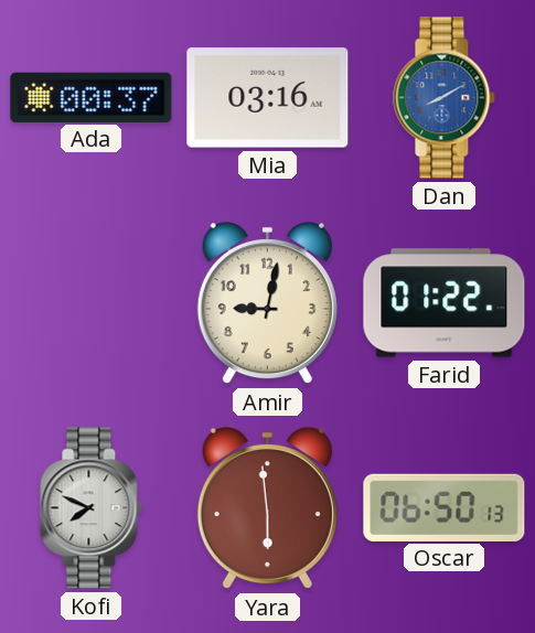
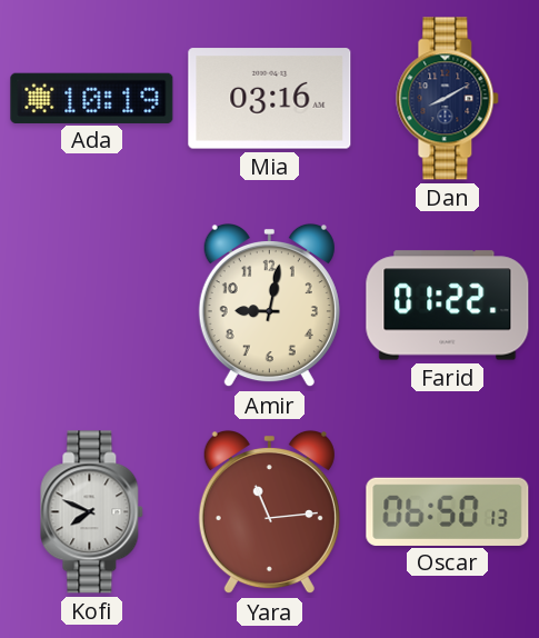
Ada: 00:37 -> 10:19 (92, 98)
Dan dial: blue -> navy (448, 99)
Yara: 5:59 -> 11:14 (269, 512)
